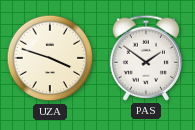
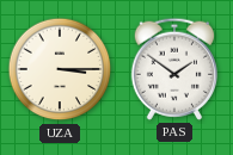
UZA: 3:48 -> 3:15 (60, 69)
